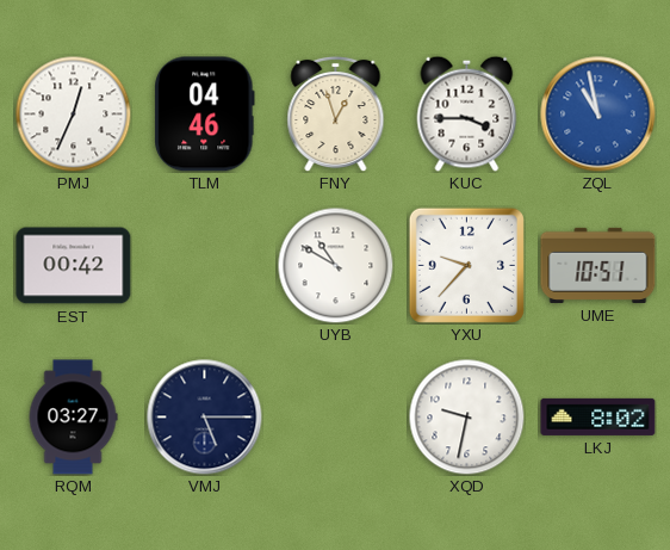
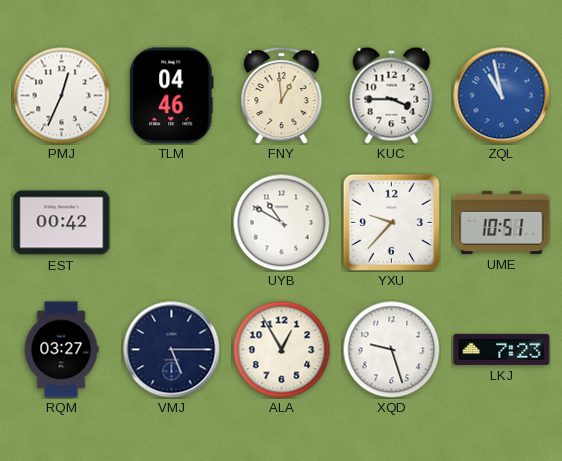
FNY: 12:57 -> 12:59 (282, 95)
ALA: none -> 12:55 (281, 349)
XQD: 9:32 -> 9:27 (391, 349)
LKJ: 8:02 -> 7:23 (502, 349)
